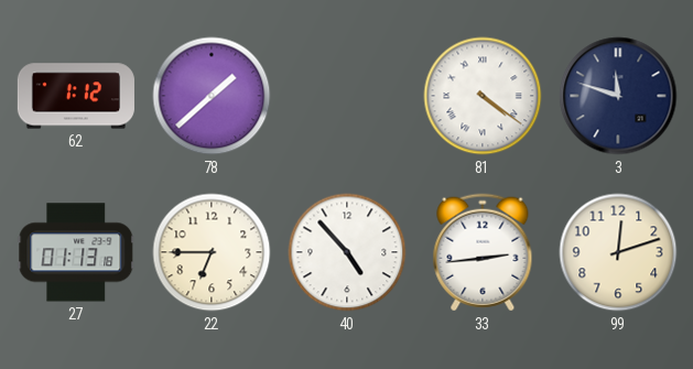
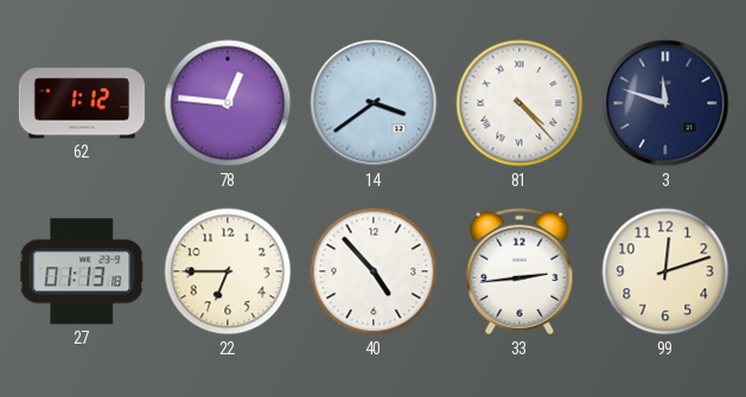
78: 1:38 -> 12:46 (228, 103)
14: none -> 3:39 (374, 103)
81: 4:21 -> 4:23 (519, 103)
